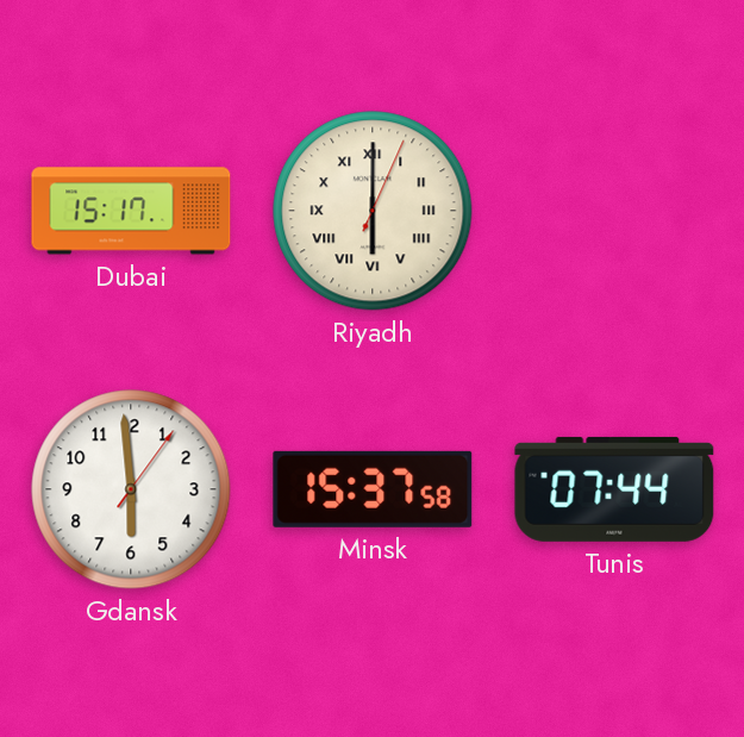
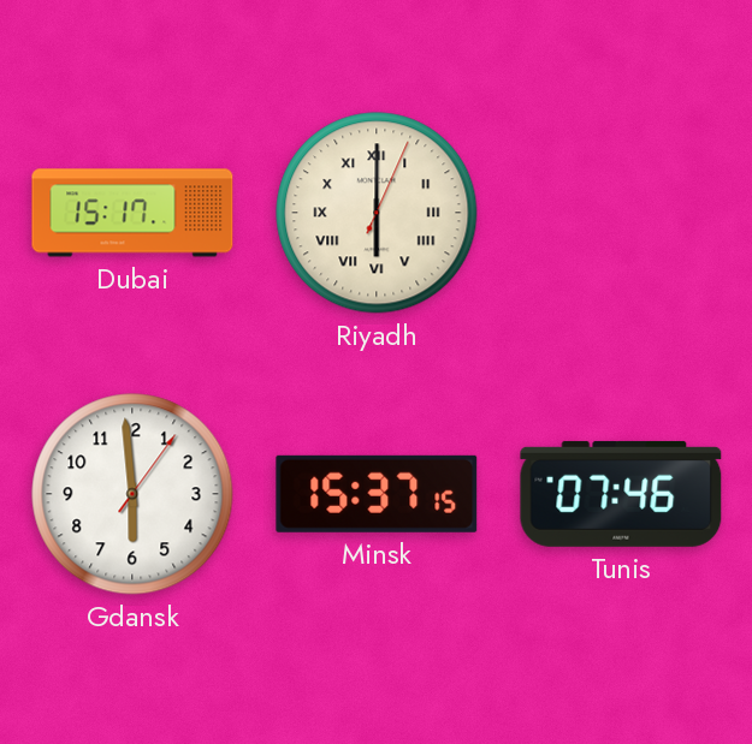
Minsk: 15:37:58 -> 15:37:15 (377, 494)
Tunis: 07:44 -> 07:46 (621, 494)
